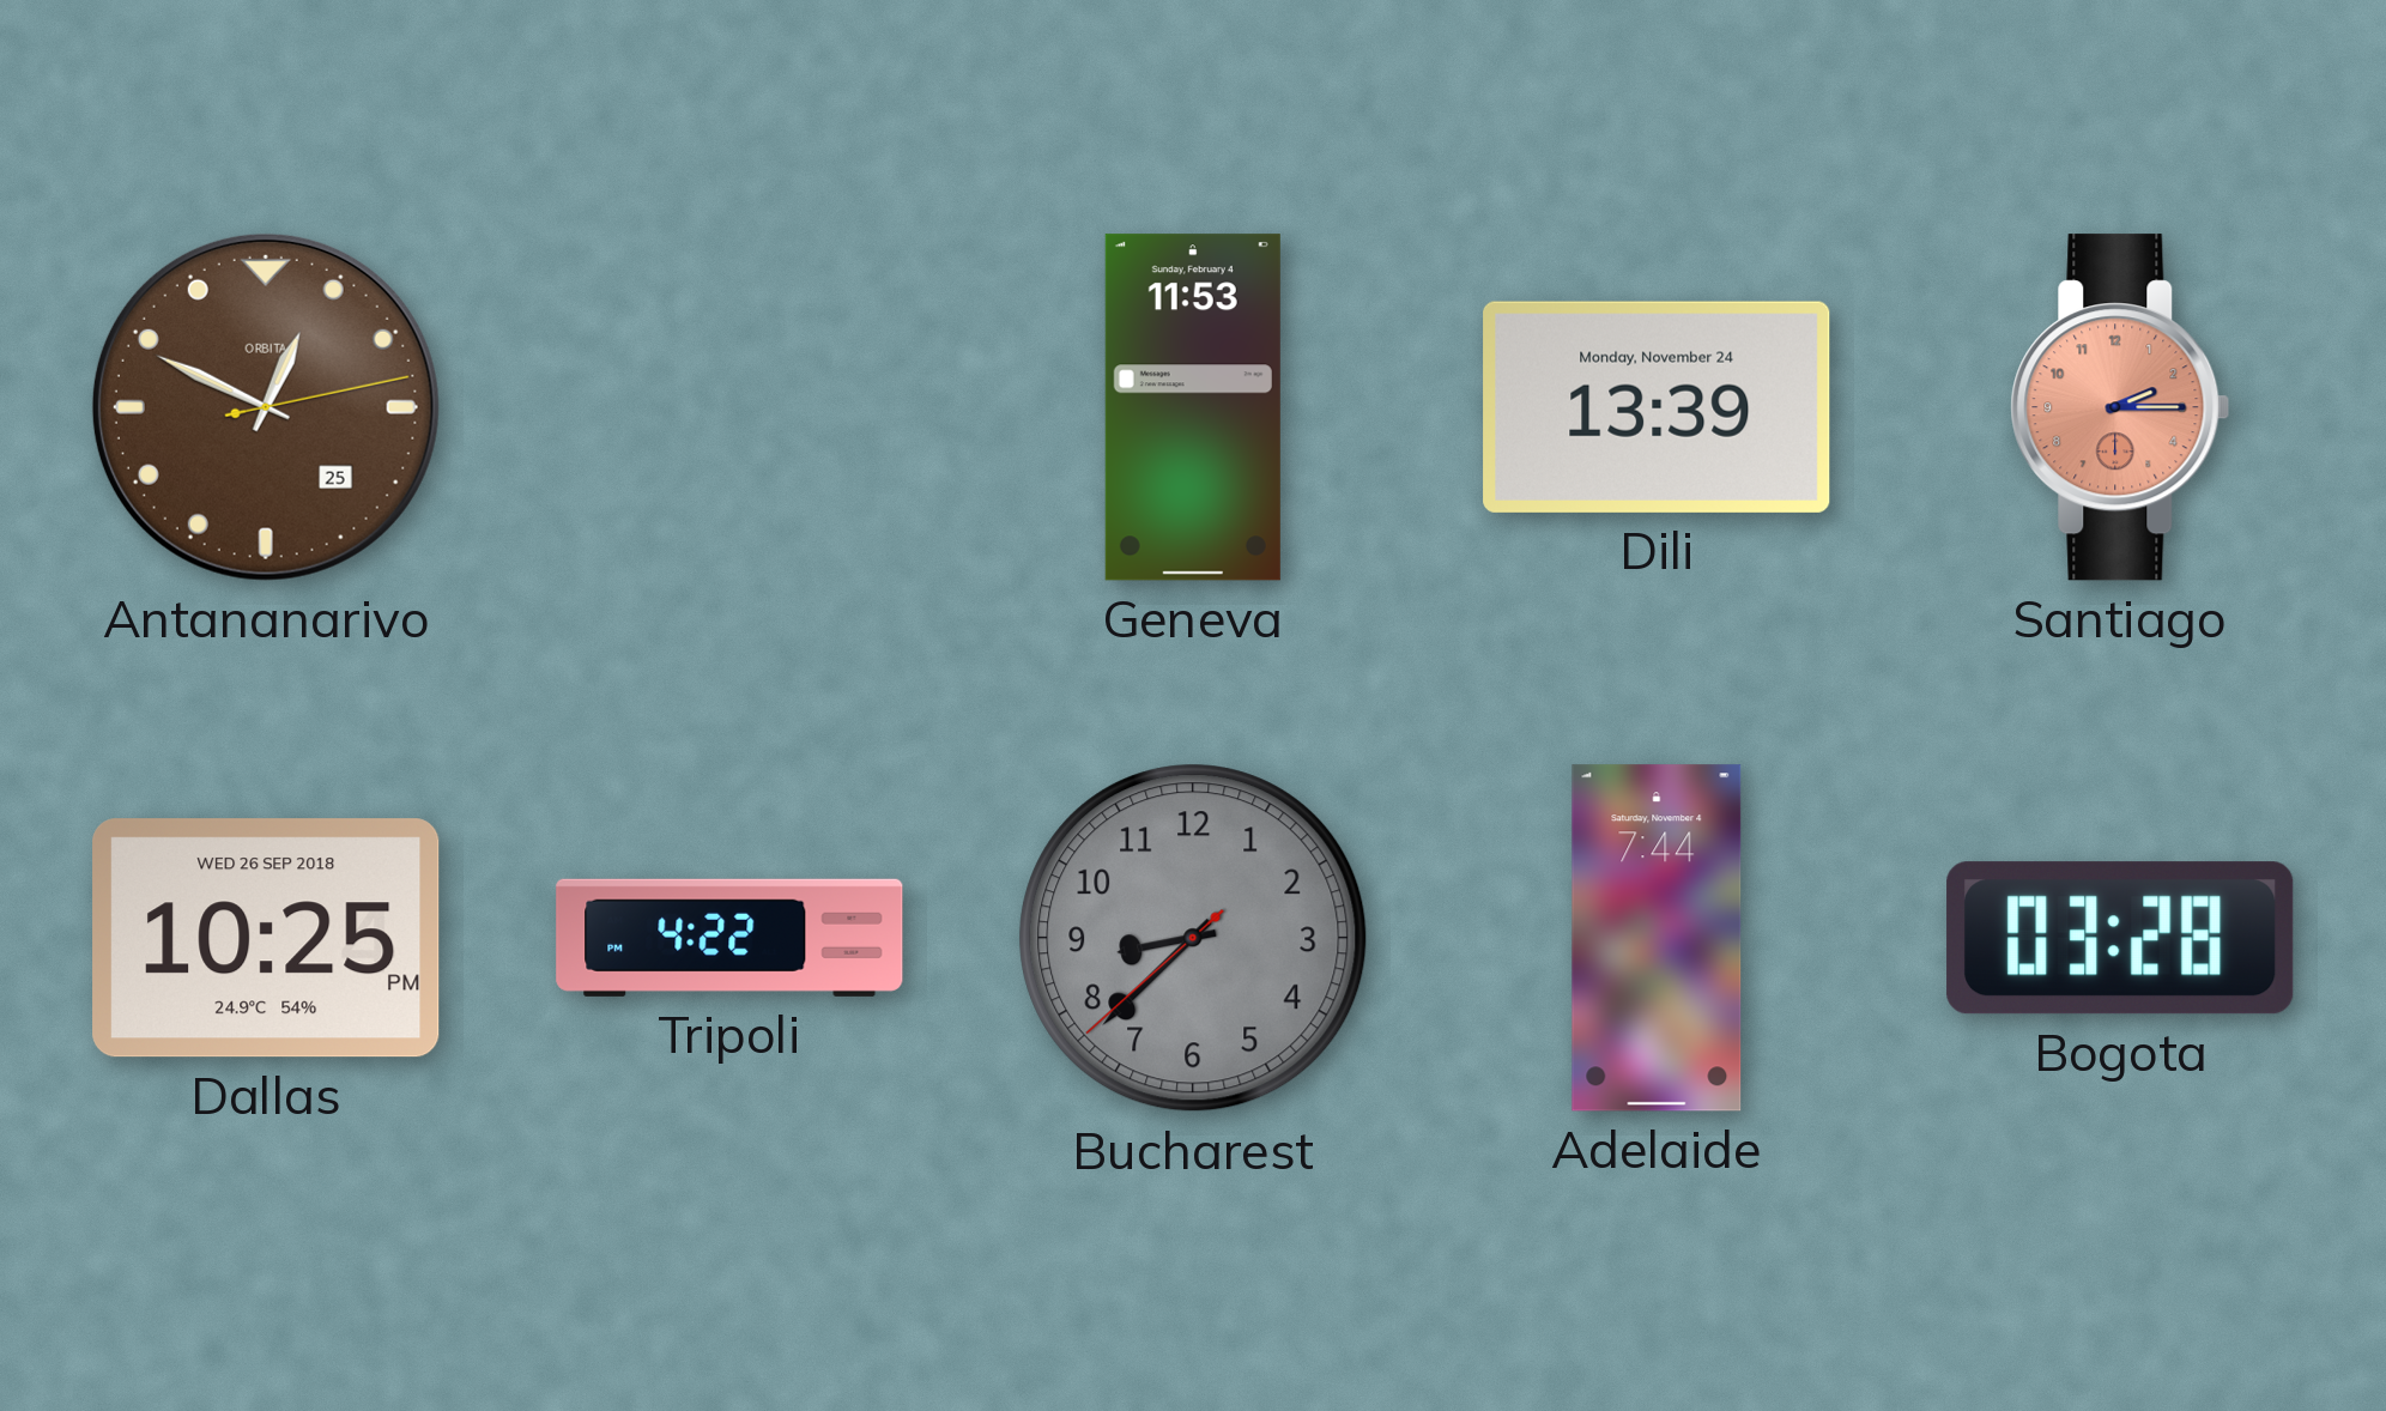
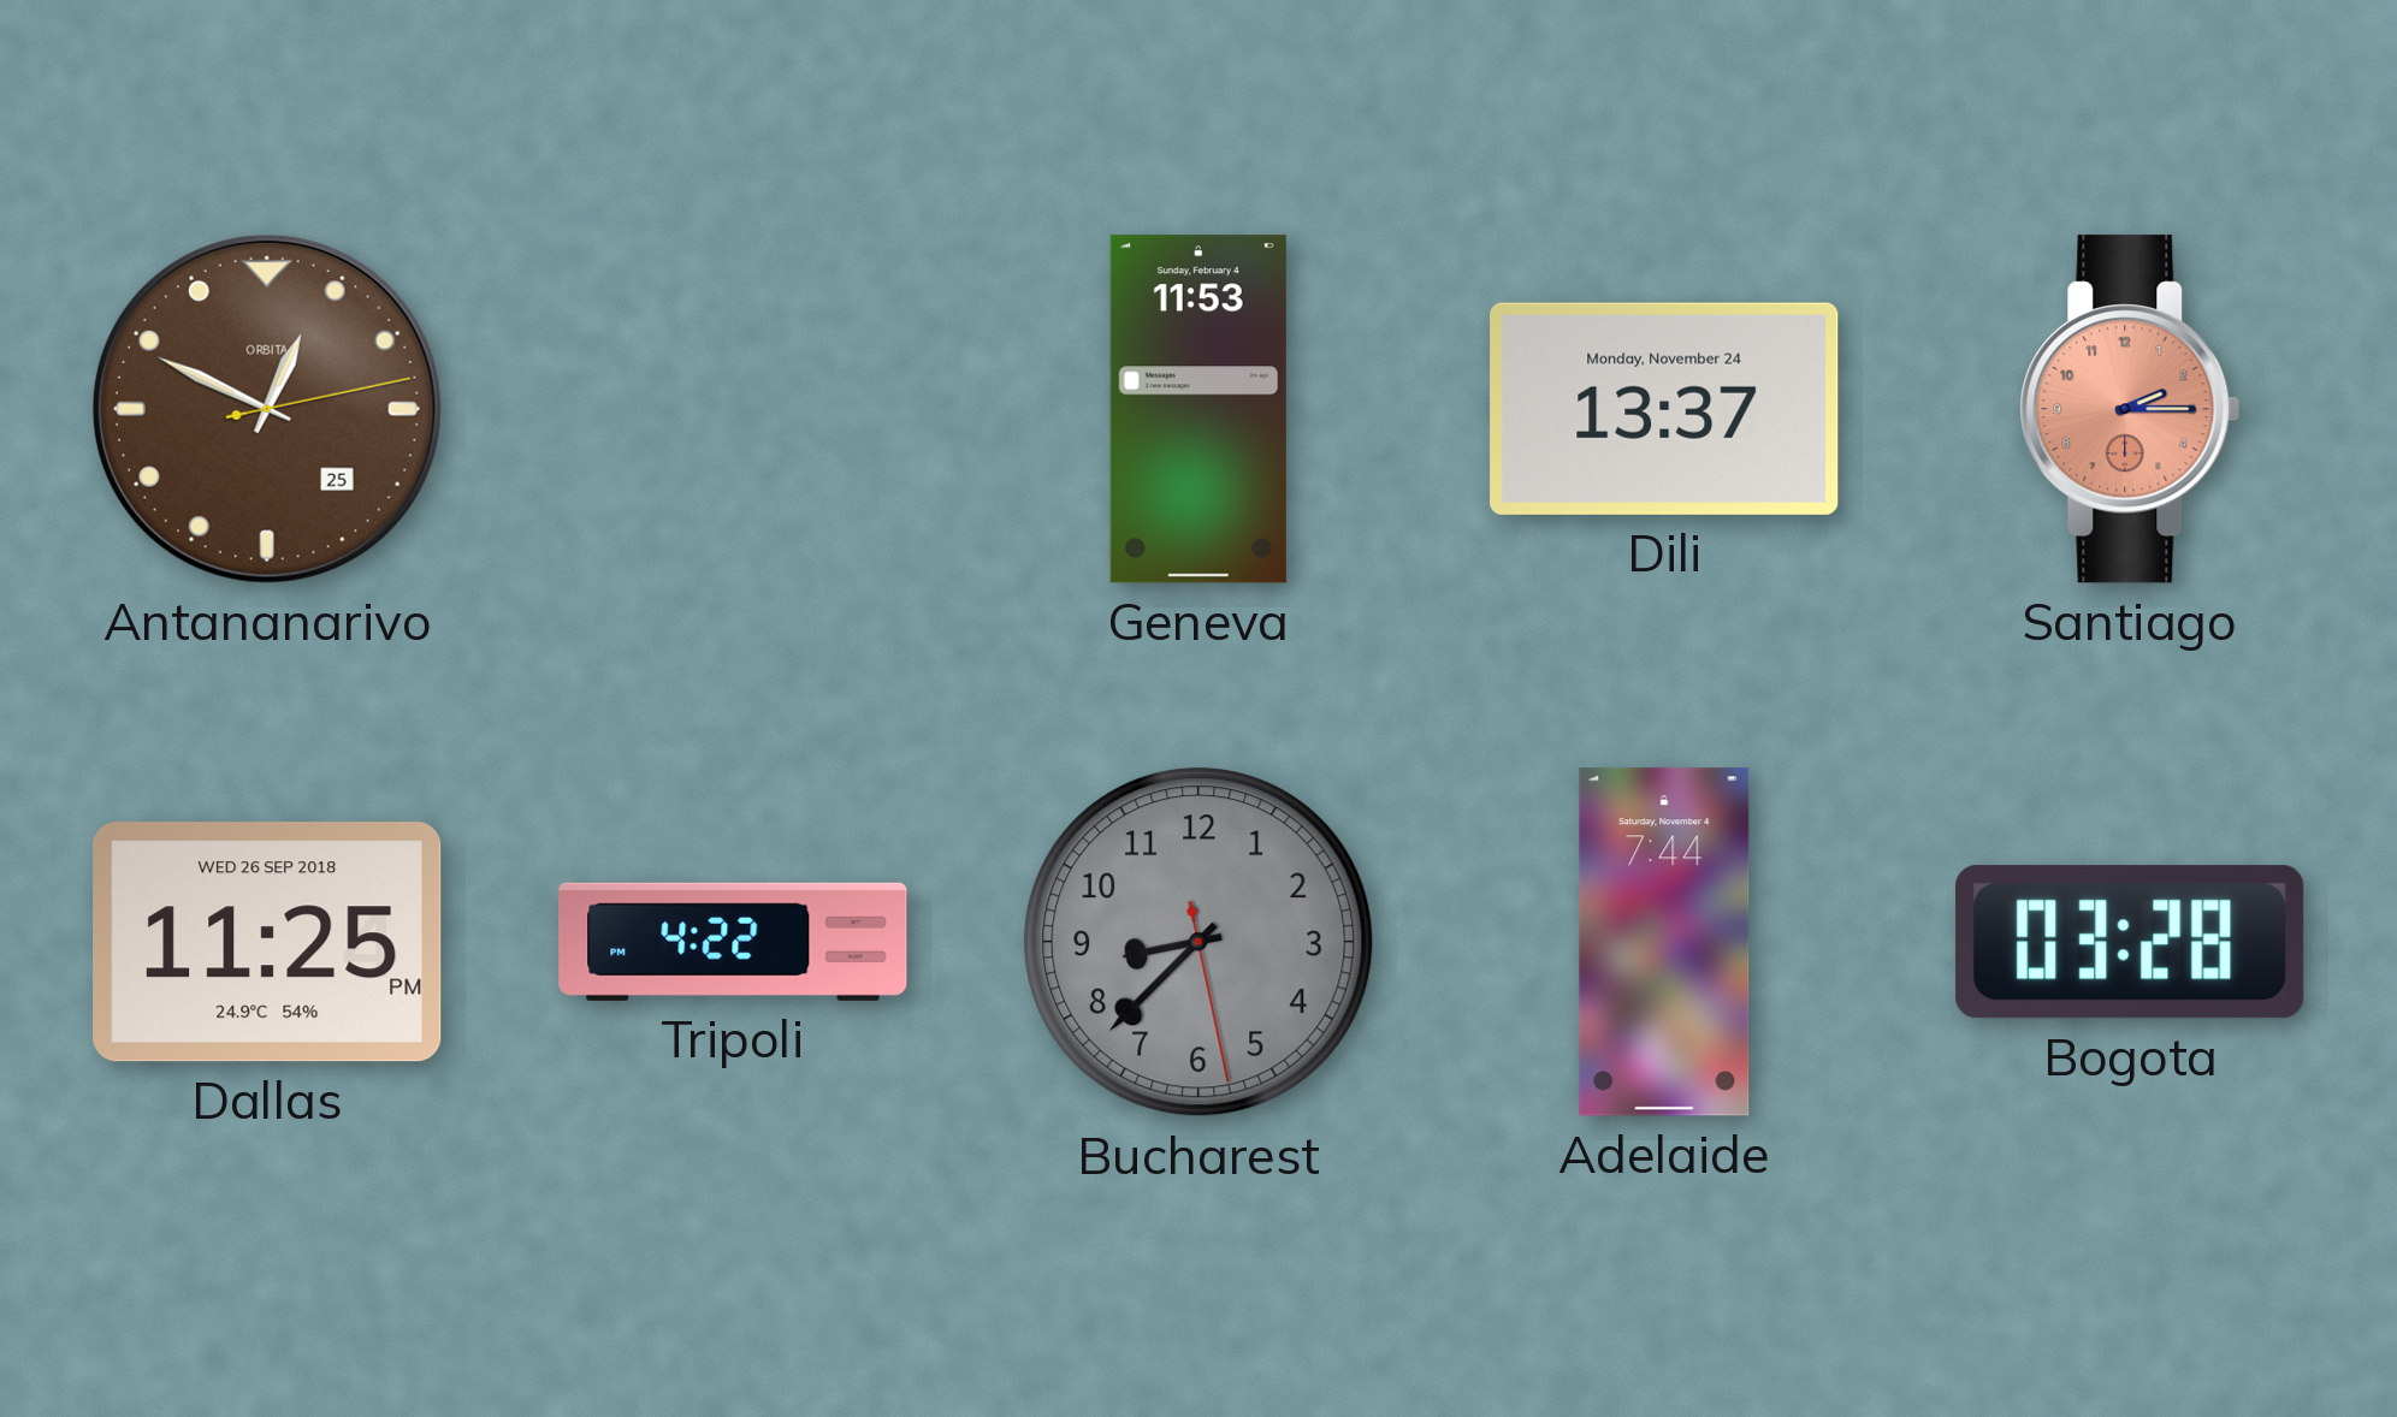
Dili: 13:39 -> 13:37 (1664, 409)
Dallas: 10:25 -> 11:25 (267, 942)
Bucharest: 8:37:38 -> 8:37:28 (1198, 942)
